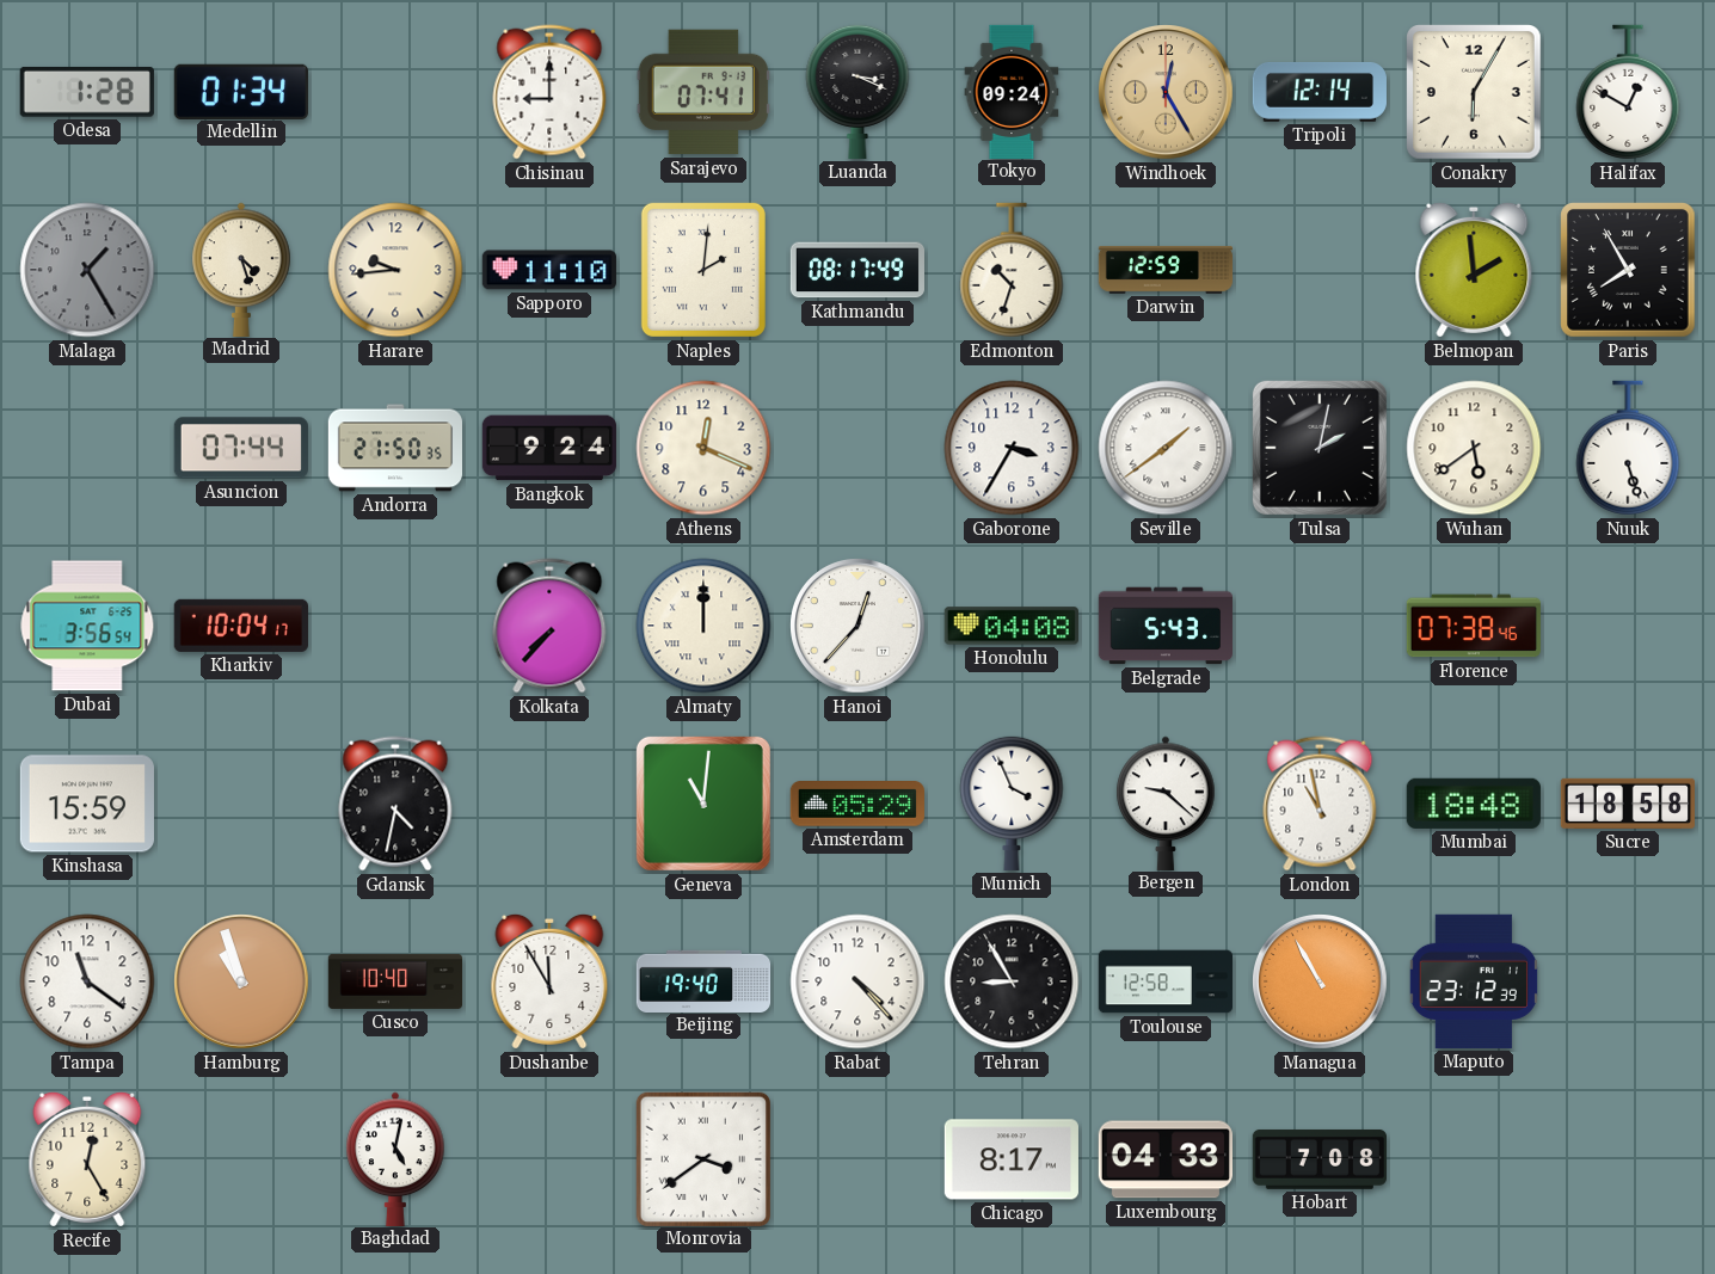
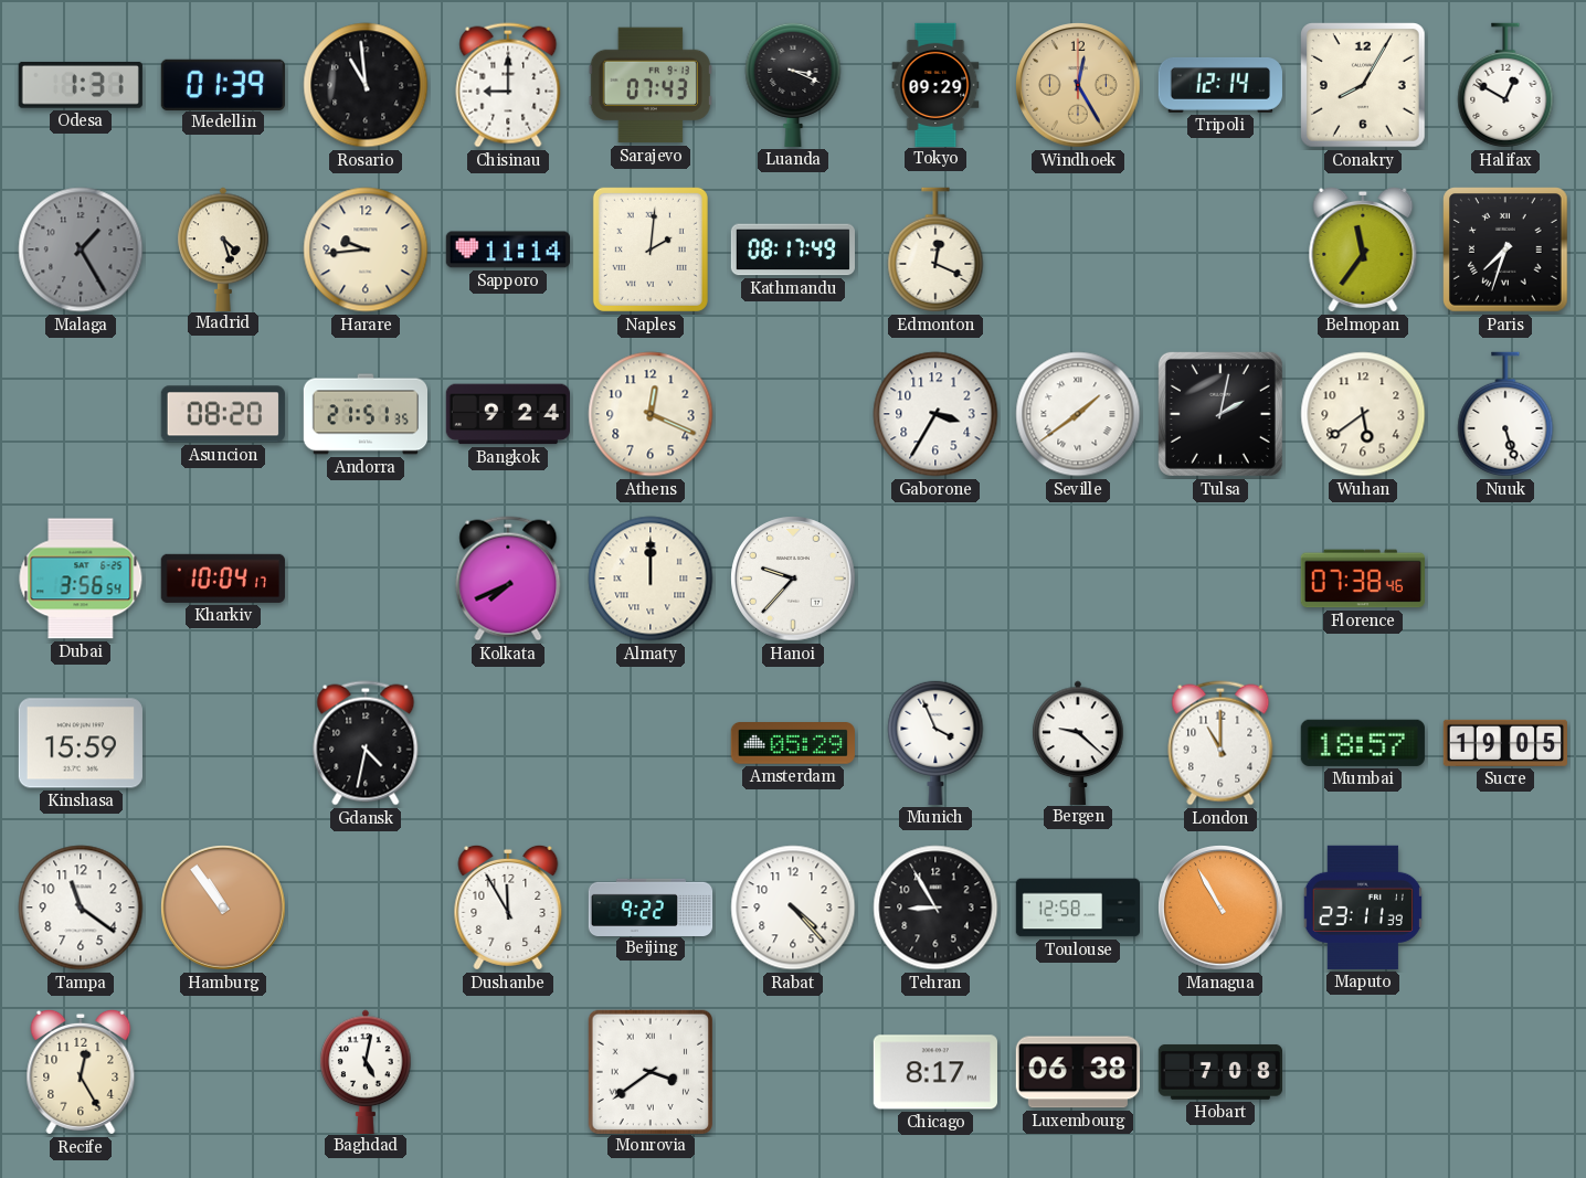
Odesa: 1:28 -> 1:31 (81, 85)
Medellin: 01:34 -> 01:39 (223, 84)
Rosario: none -> 10:59 (366, 85)
Sarajevo: 07:41 -> 07:43 (651, 85)
Tokyo: 09:24 -> 09:29 (935, 84)
Conakry: 6:05 -> 8:05 (1364, 86)
Sapporo: 11:10 -> 11:14 (508, 250)
Edmonton: 10:33 -> 12:19 (935, 250)
Darwin: 12:59 -> none (1166, 270)
Belmopan: 1:59 -> 11:36 (1363, 250)
Paris: 7:55 -> 7:33 (1506, 251)
Asuncion: 07:44 -> 08:20 (223, 414)
Andorra: 21:50 -> 21:51 (364, 414)
Kolkata: 7:37 -> 7:41 (508, 579)
Hanoi: 12:37 -> 9:37 (793, 579)
Honolulu: 04:08 -> none (1012, 626)
Belgrade: 5:43 -> none (1164, 626)
Geneva: 11:01 -> none (703, 804)
London: 10:58 -> 11:00 (1220, 743)
Mumbai: 18:48 -> 18:57 (1363, 743)
Sucre: 18:58 -> 19:05 (1504, 743)
Hamburg: 10:57 -> 10:54 (223, 908)
Cusco: 10:40 -> none (395, 981)
Beijing: 19:40 -> 9:22 (651, 906)
Maputo: 23:12 -> 23:11 (1363, 908)
Luxembourg: 04:33 -> 06:38 (1078, 1072)
